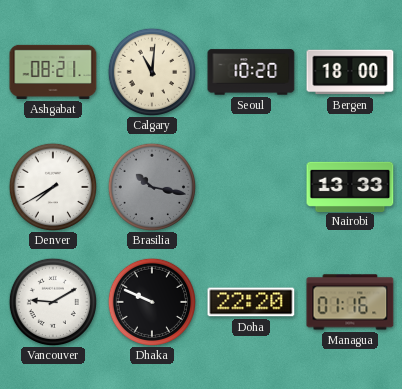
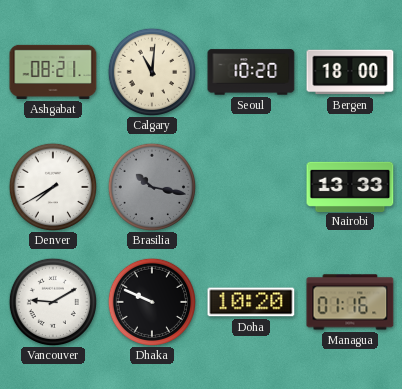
Doha: 22:20 -> 10:20 (251, 302)
